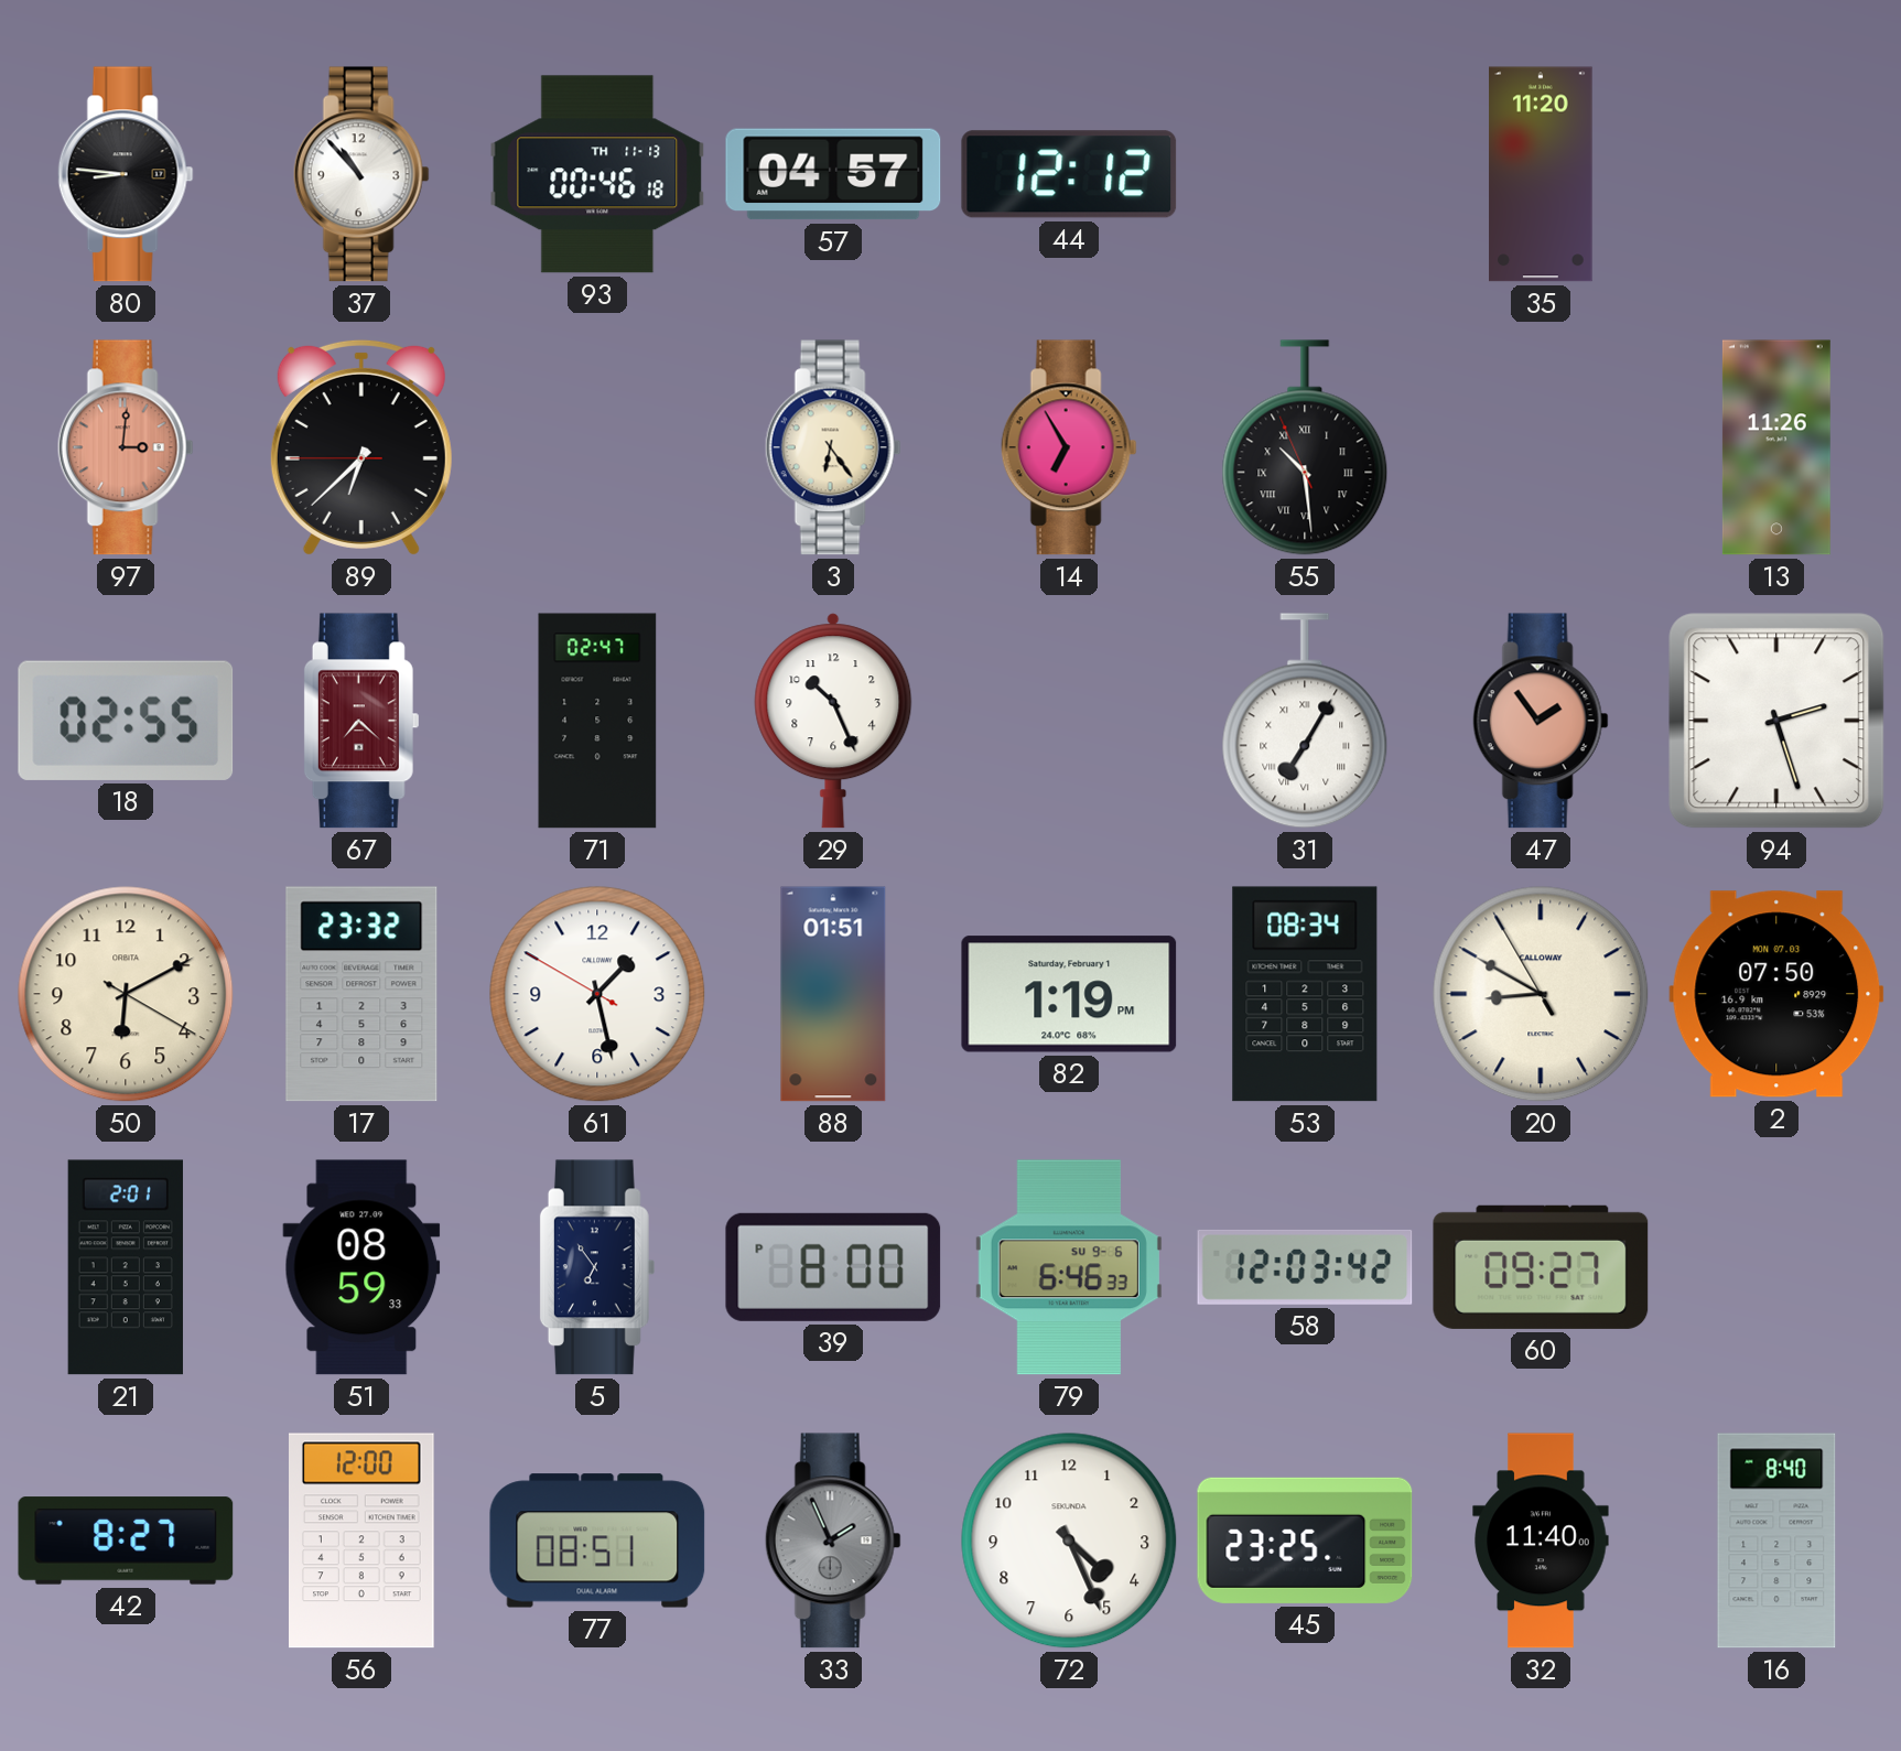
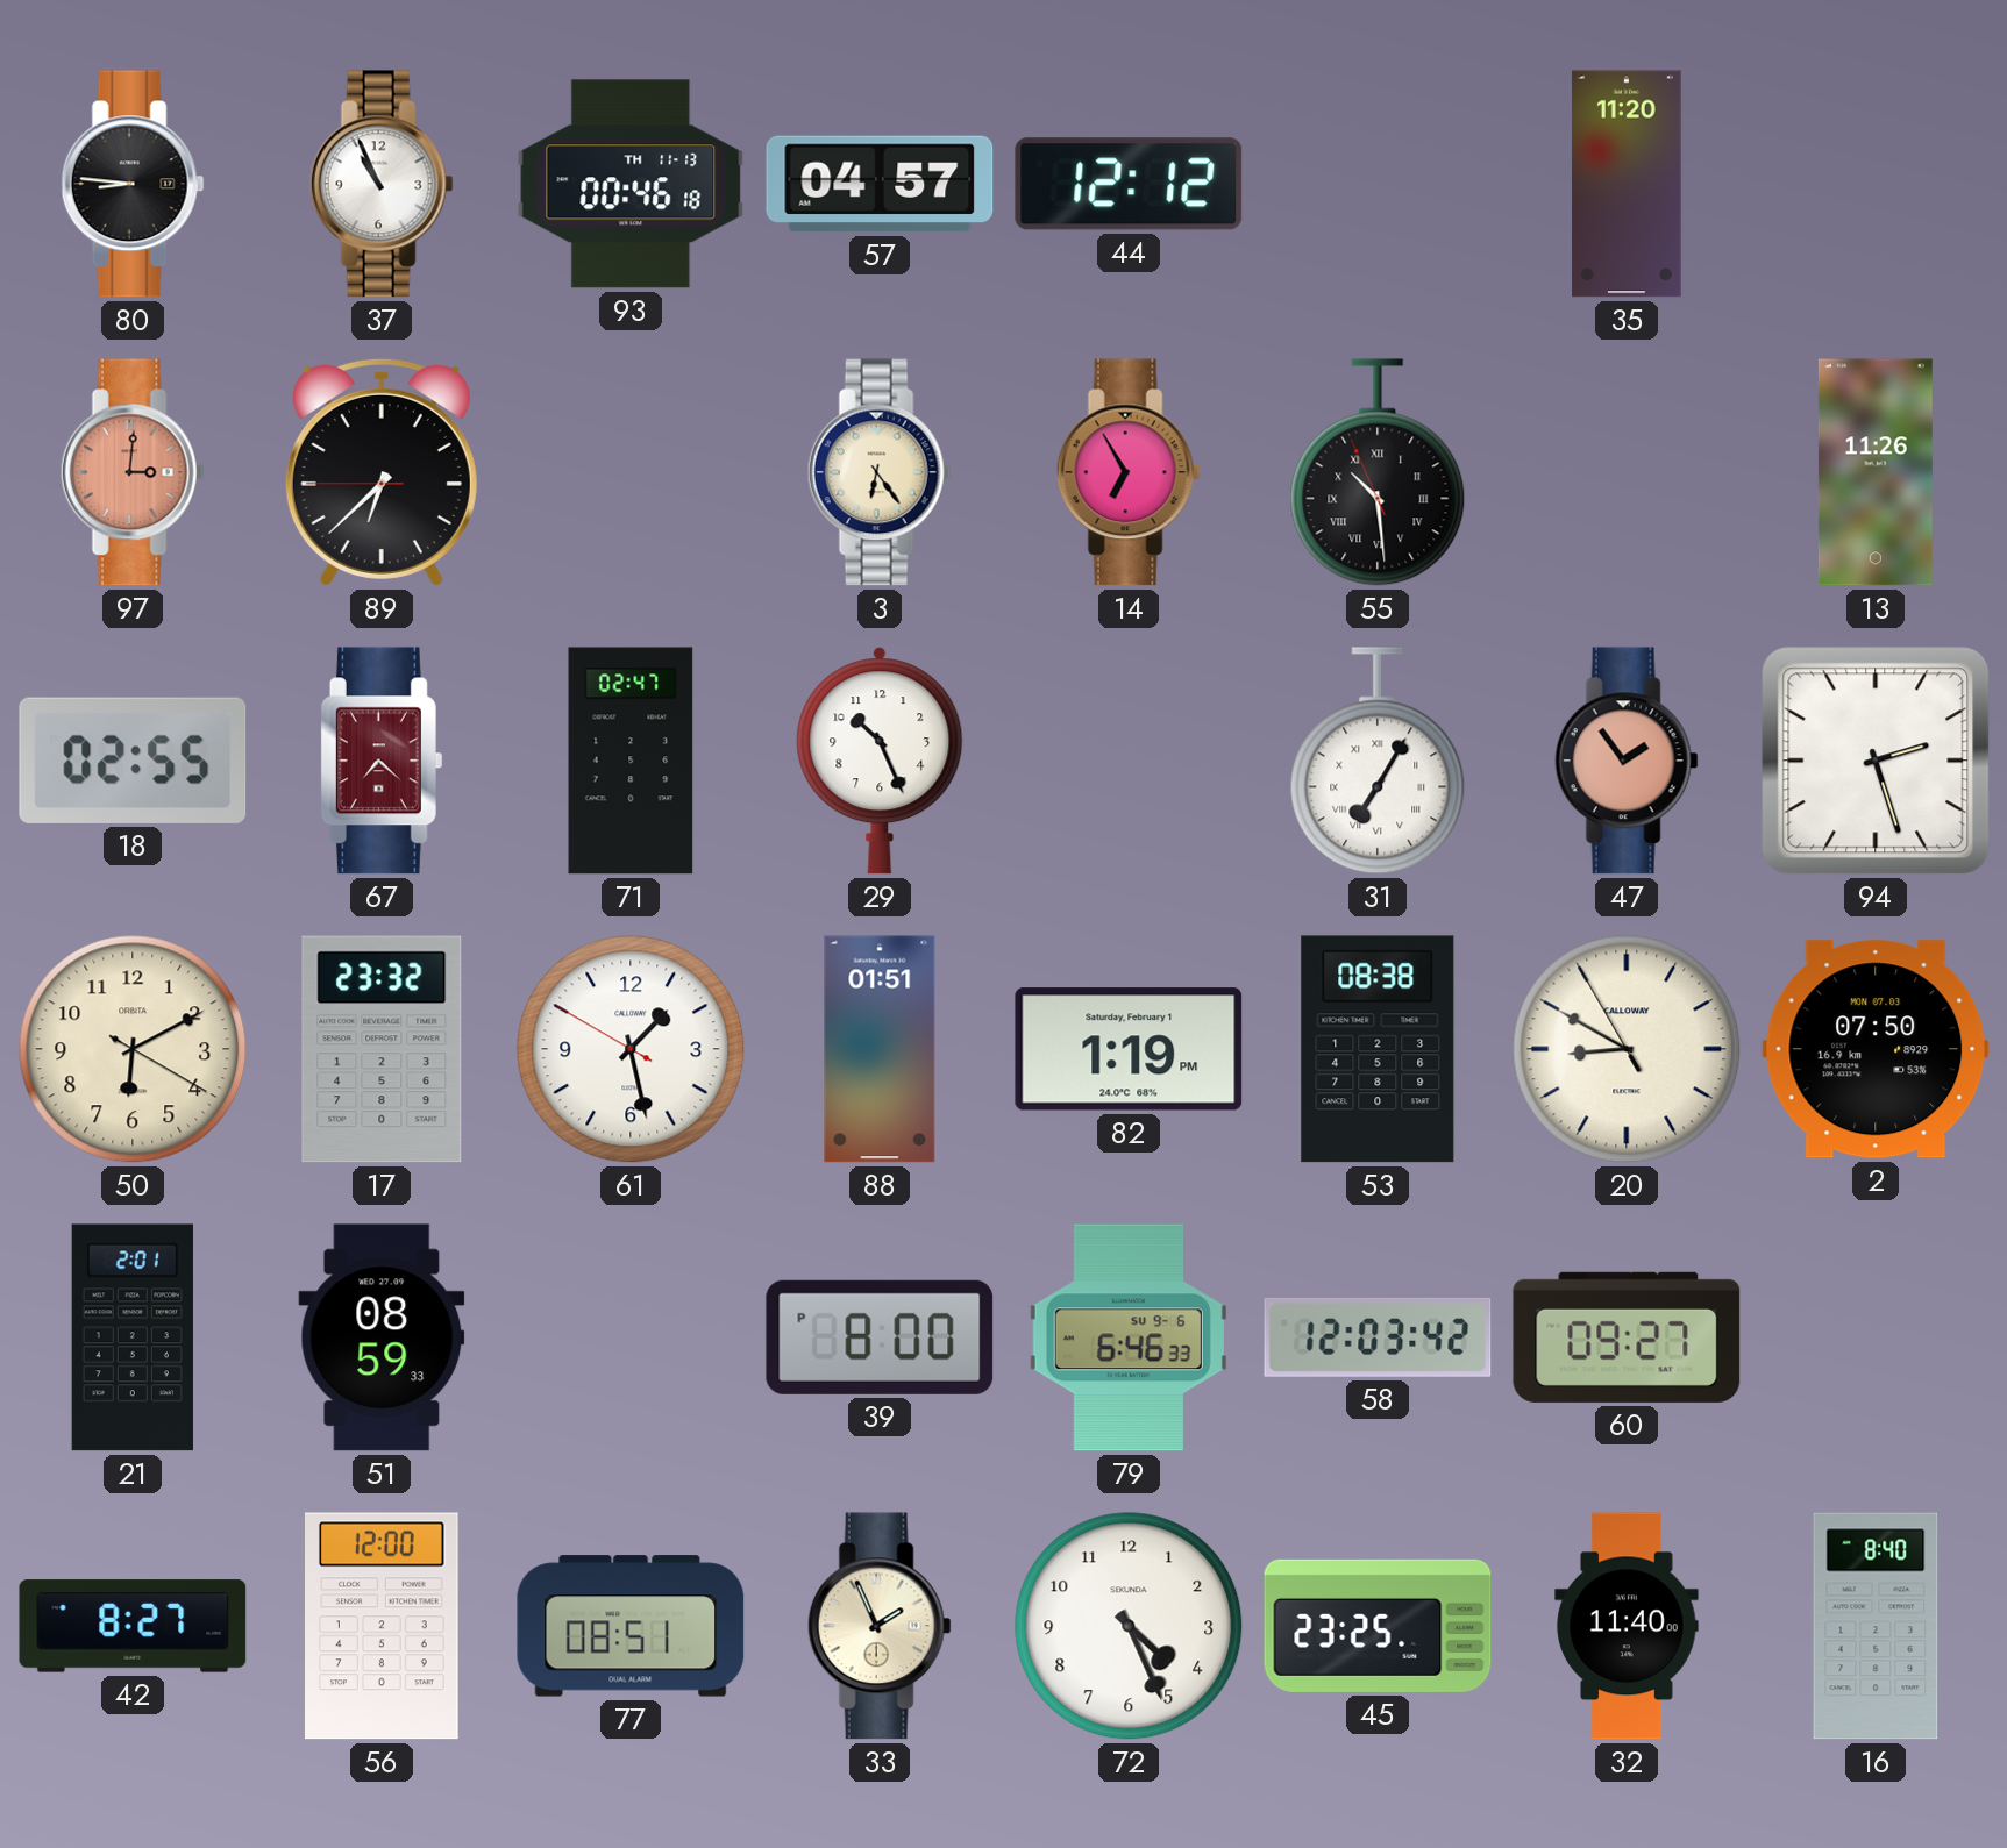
37: 10:53 -> 10:56 (382, 184)
53: 08:34 -> 08:38 (1378, 1049)
5: 6:54 -> none (596, 1267)
33 dial: grey -> cream (880, 1626)
